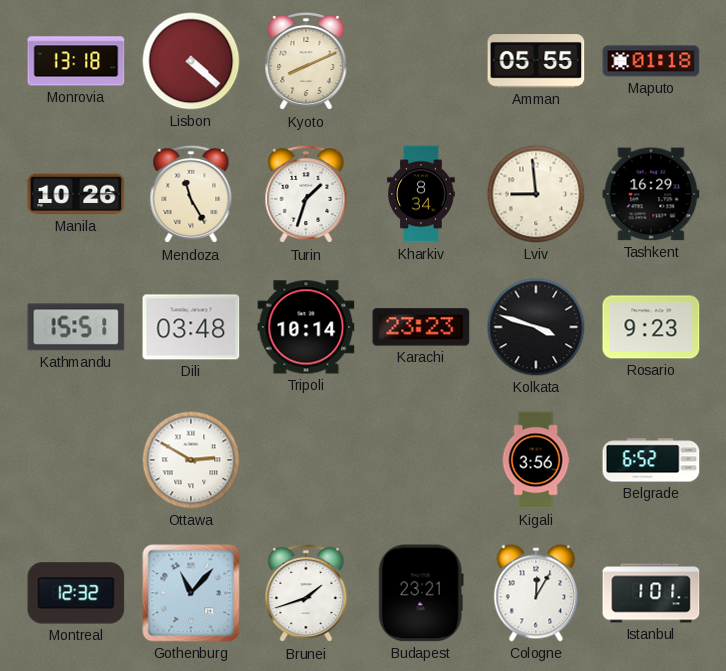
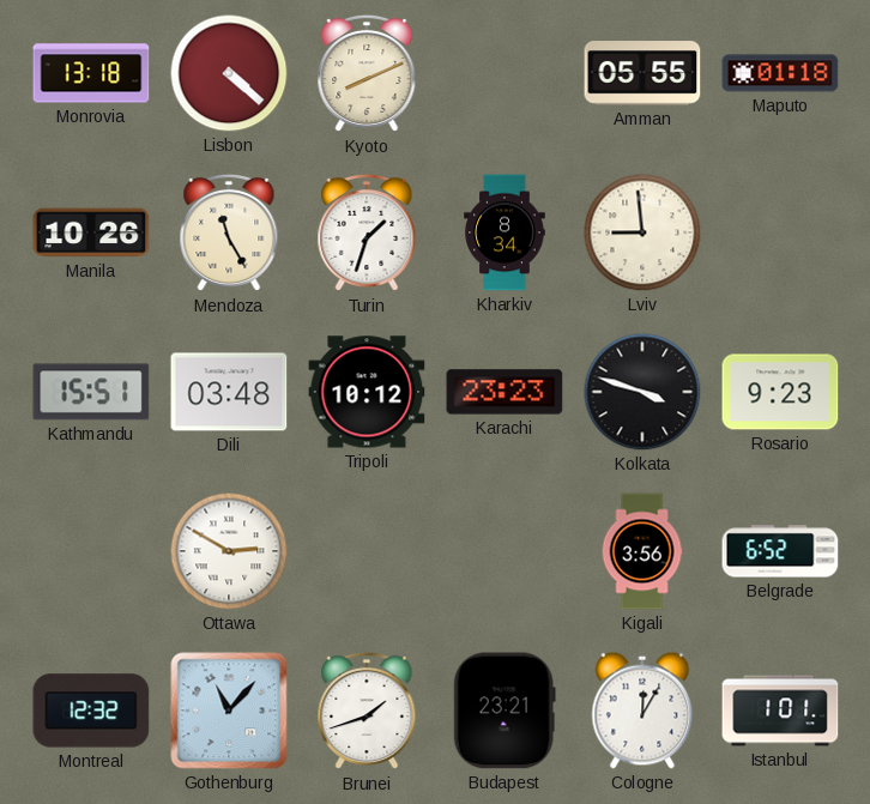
Tashkent: 16:29 -> none (651, 194)
Tripoli: 10:14 -> 10:12 (367, 392)
